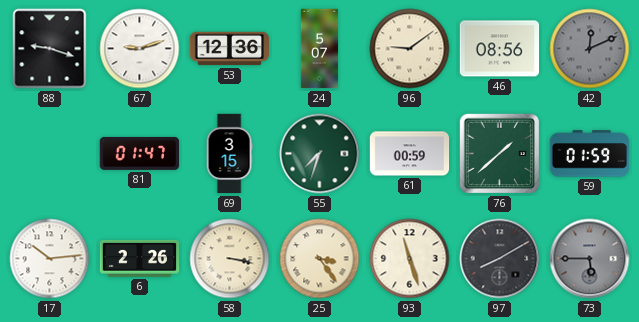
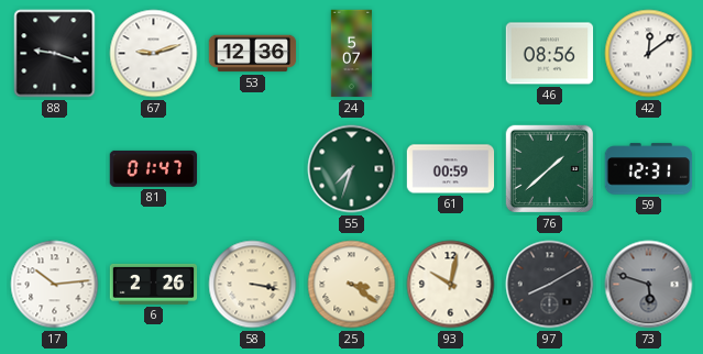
96: 9:09 -> none (410, 49)
42: 12:11 -> 12:09 (649, 54)
42 dial: grey -> white (649, 54)
69: 3:15 -> none (229, 154)
59: 01:59 -> 12:31 (649, 169)
25: 3:24 -> 3:21 (352, 285)
93: 11:27 -> 10:02 (451, 285)
73: 5:45 -> 5:48 (649, 285)
